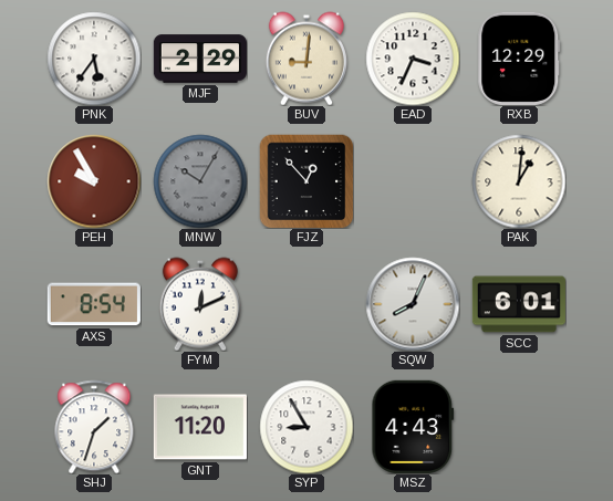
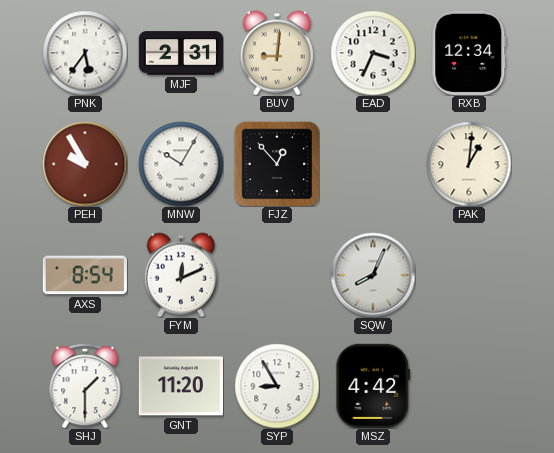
MJF: 2:29 -> 2:31 (180, 53)
RXB: 12:29 -> 12:34 (469, 53)
MNW dial: grey -> white (181, 164)
SCC: 6:01 -> none (519, 304)
SHJ: 1:33 -> 1:30 (85, 386)
MSZ: 4:43 -> 4:42 (373, 386)
